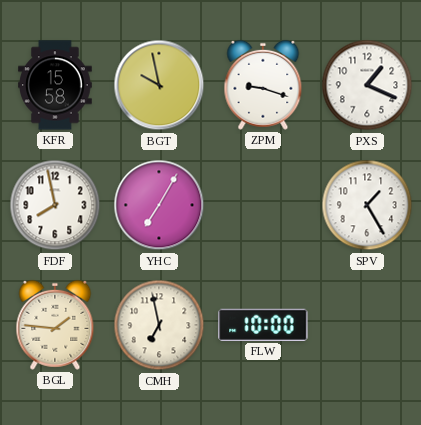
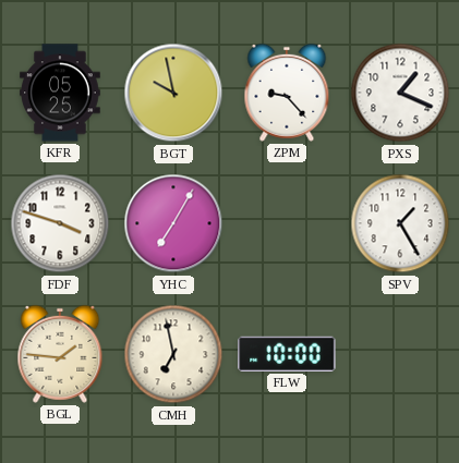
KFR: 15:58 -> 05:25 (61, 93)
ZPM: 9:18 -> 9:23 (287, 93)
FDF: 7:58 -> 3:48 (60, 223)
